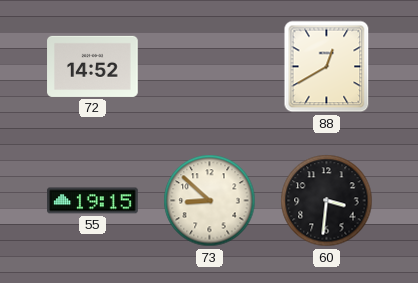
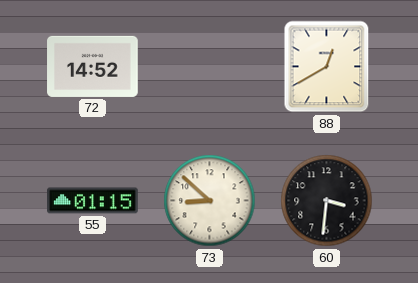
55: 19:15 -> 01:15 (93, 201)
